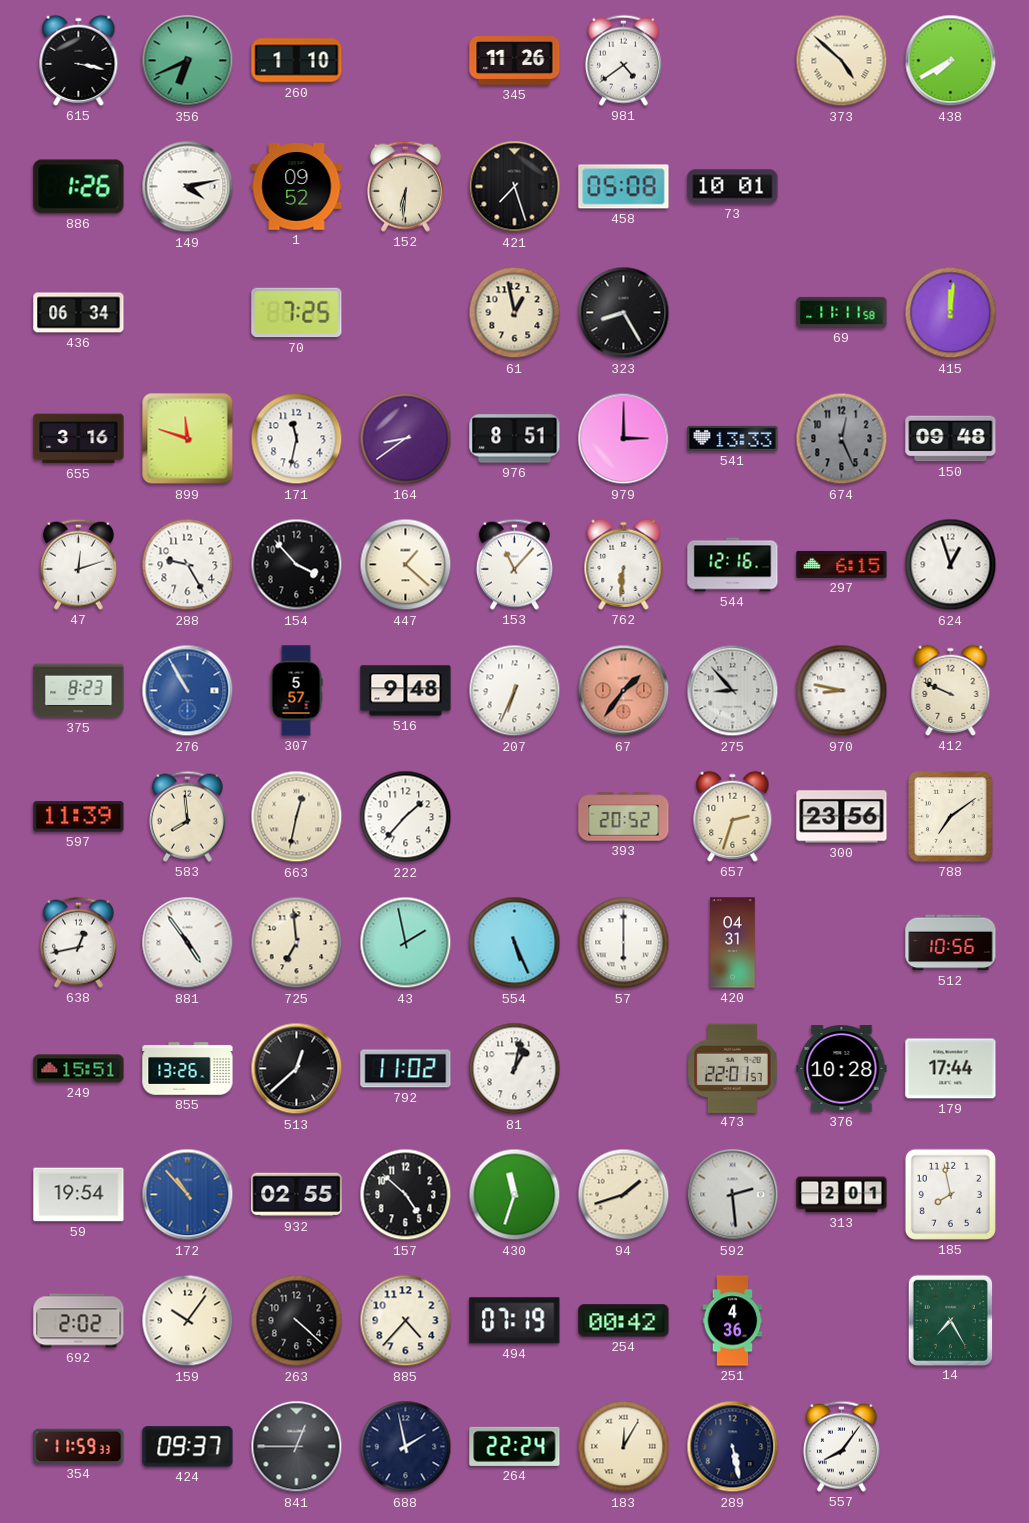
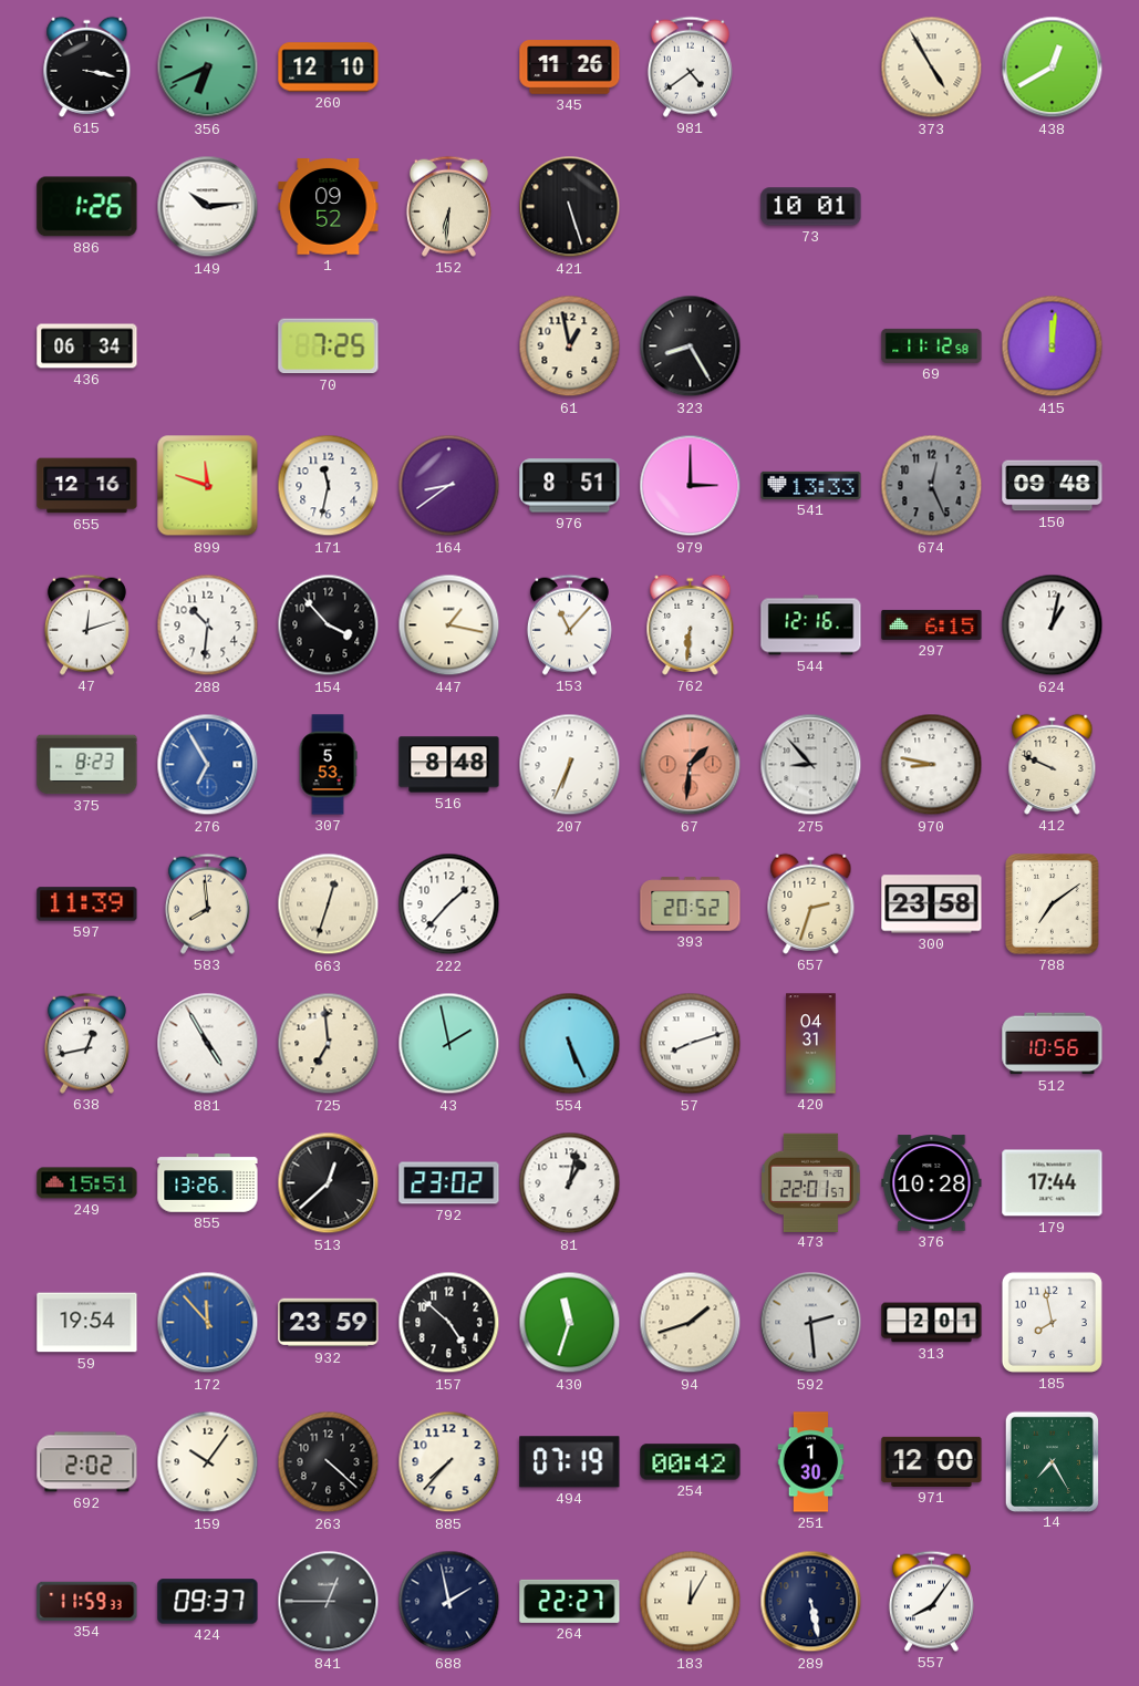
260: 1:10 -> 12:10 (329, 68)
373: 4:52 -> 4:55 (932, 68)
438: 7:40 -> 12:40 (1053, 68)
149: 4:13 -> 10:14 (208, 207)
421: 7:27 -> 5:27 (570, 207)
458: 05:08 -> none (624, 187)
69: 11:11 -> 11:12 (932, 345)
655: 3:16 -> 12:16 (87, 486)
288: 9:25 -> 10:31 (208, 625)
447: 1:22 -> 1:17 (449, 625)
624: 12:57 -> 1:02 (1053, 625)
276: 10:55 -> 6:55 (208, 765)
307: 5:57 -> 5:53 (328, 765)
516: 9:48 -> 8:48 (449, 765)
67: 1:36 -> 1:31 (691, 765)
663: 12:32 -> 12:33 (329, 904)
300: 23:56 -> 23:58 (932, 904)
881: 4:54 -> 4:55 (208, 1044)
57: 6:00 -> 8:12 (691, 1044)
792: 11:02 -> 23:02 (449, 1183)
172: 10:53 -> 11:53 (208, 1323)
932: 02:55 -> 23:59 (329, 1323)
885: 4:37 -> 7:37 (449, 1462)
251: 4:36 -> 1:30 (811, 1462)
971: none -> 12:00 (932, 1461)
264: 22:24 -> 22:27 (570, 1601)
